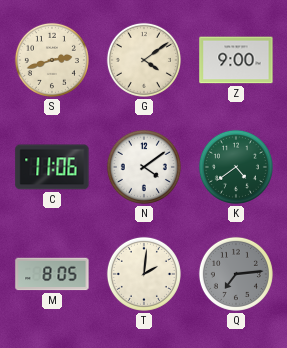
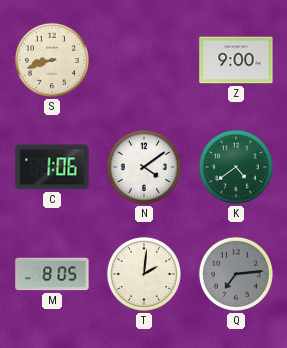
S: 2:42 -> 8:42 (52, 60)
G: 4:09 -> none (144, 60)
C: 11:06 -> 1:06 (52, 167)
